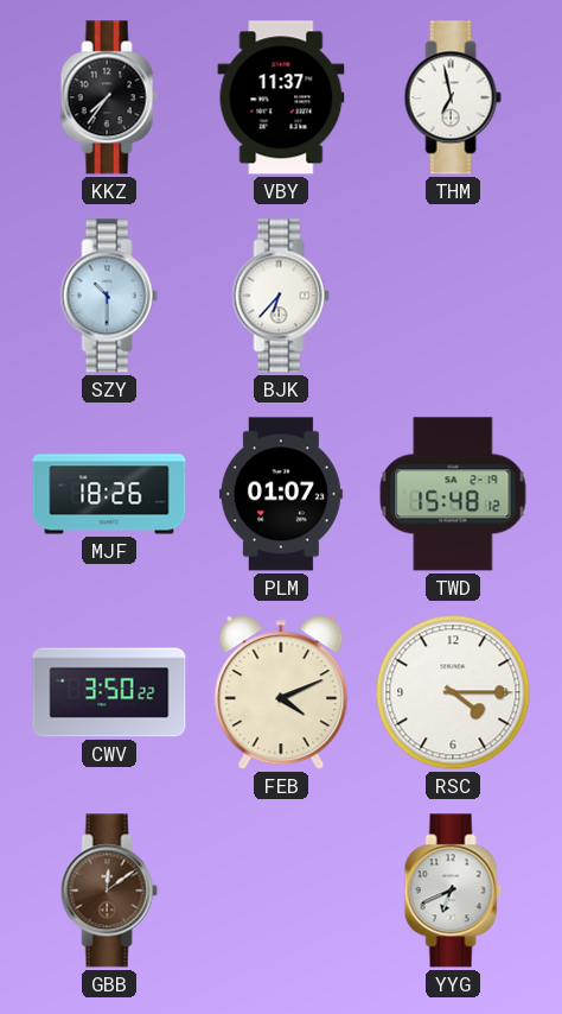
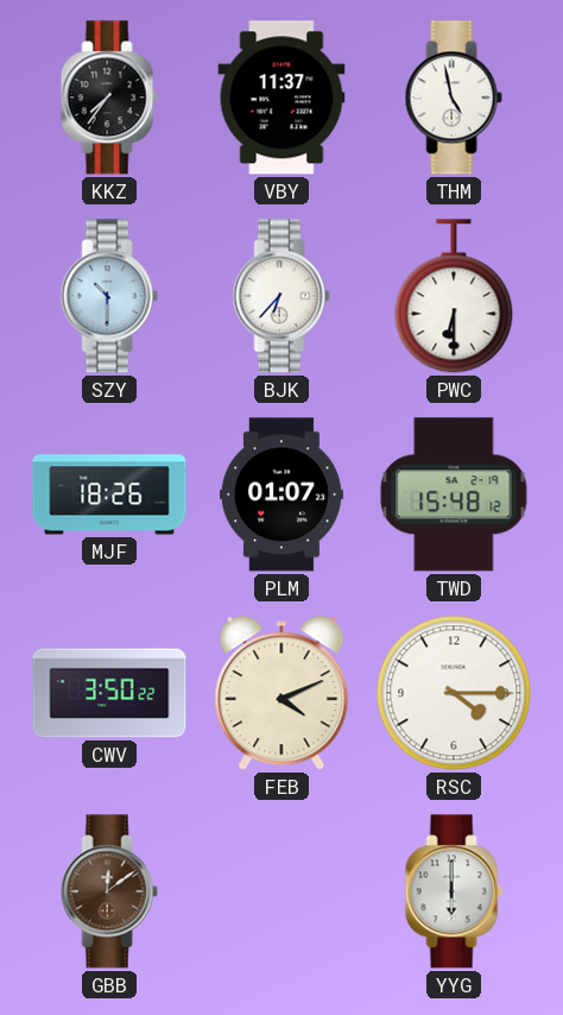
THM: 6:58 -> 4:58 (454, 97)
PWC: none -> 6:30 (454, 296)
YYG: 6:41 -> 6:00 (454, 891)
